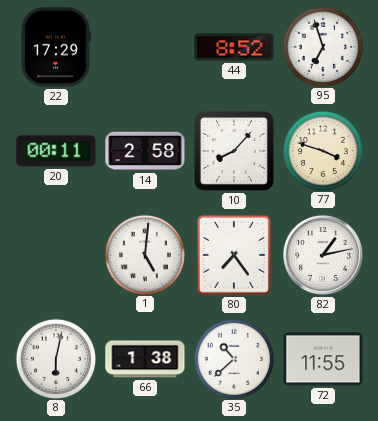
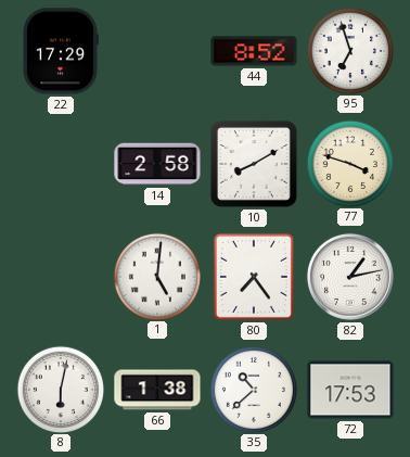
20: 00:11 -> none (56, 151)
10: 8:07 -> 8:10 (254, 164)
72: 11:55 -> 17:53 (350, 390)
